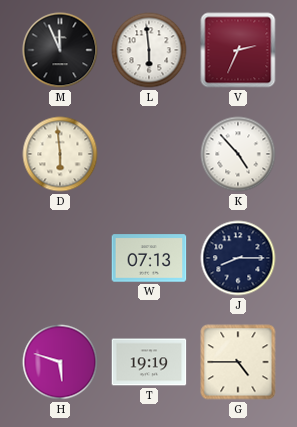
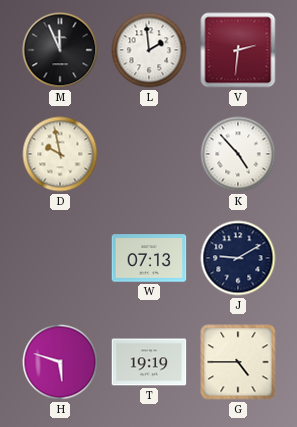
L: 5:59 -> 1:59 (149, 50)
V: 2:34 -> 2:31 (238, 50)
D: 5:59 -> 9:58 (60, 154)
J: 8:15 -> 9:10 (238, 258)
